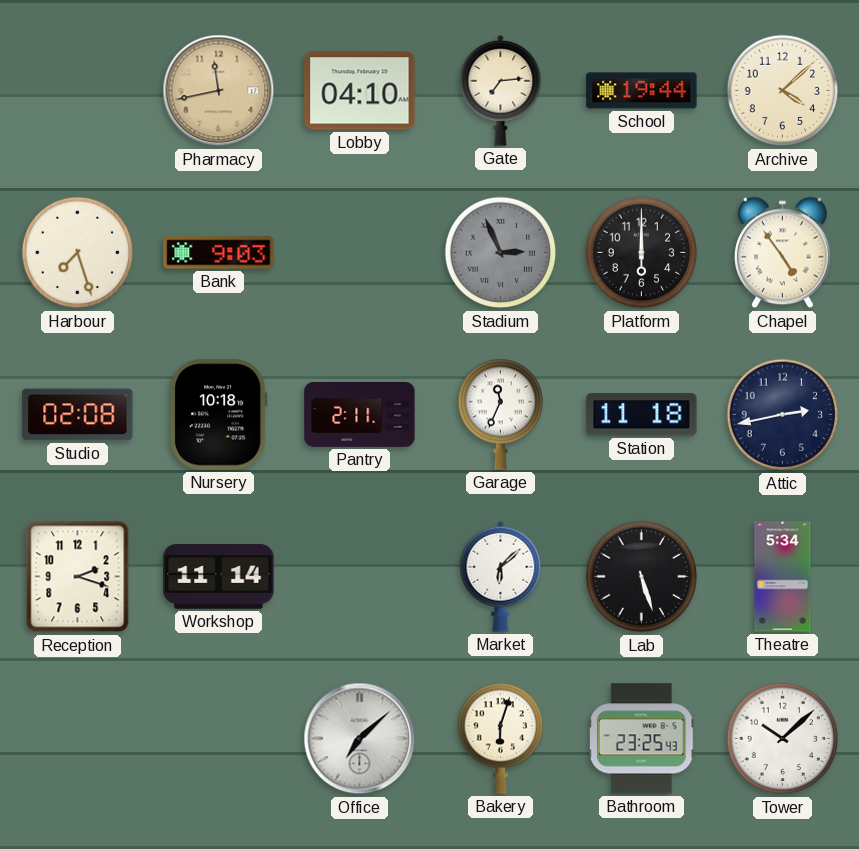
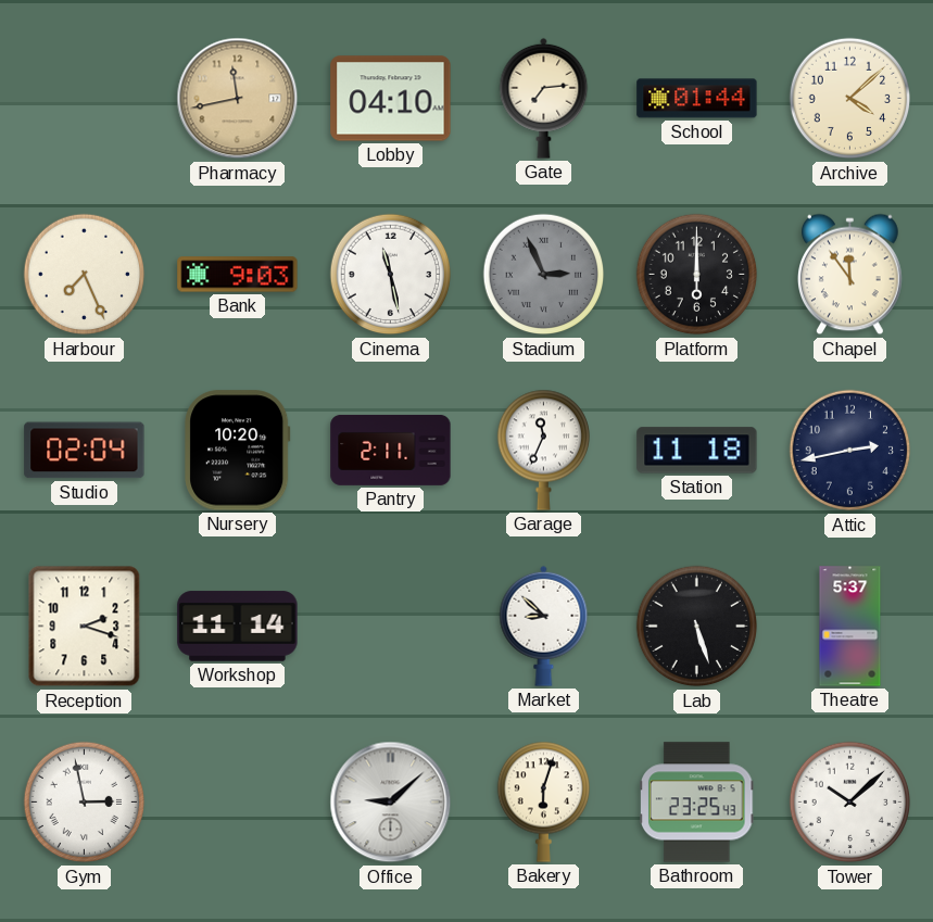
School: 19:44 -> 01:44 (697, 99)
Harbour: 7:27 -> 7:26 (85, 275)
Cinema: none -> 11:28 (391, 275)
Chapel: 4:54 -> 11:54 (850, 275)
Studio: 02:08 -> 02:04 (85, 451)
Nursery: 10:18 -> 10:20 (238, 451)
Market: 6:08 -> 8:52 (544, 626)
Theatre: 5:34 -> 5:37 (850, 627)
Gym: none -> 2:58 (85, 803)
Office: 7:08 -> 9:08 (391, 803)
